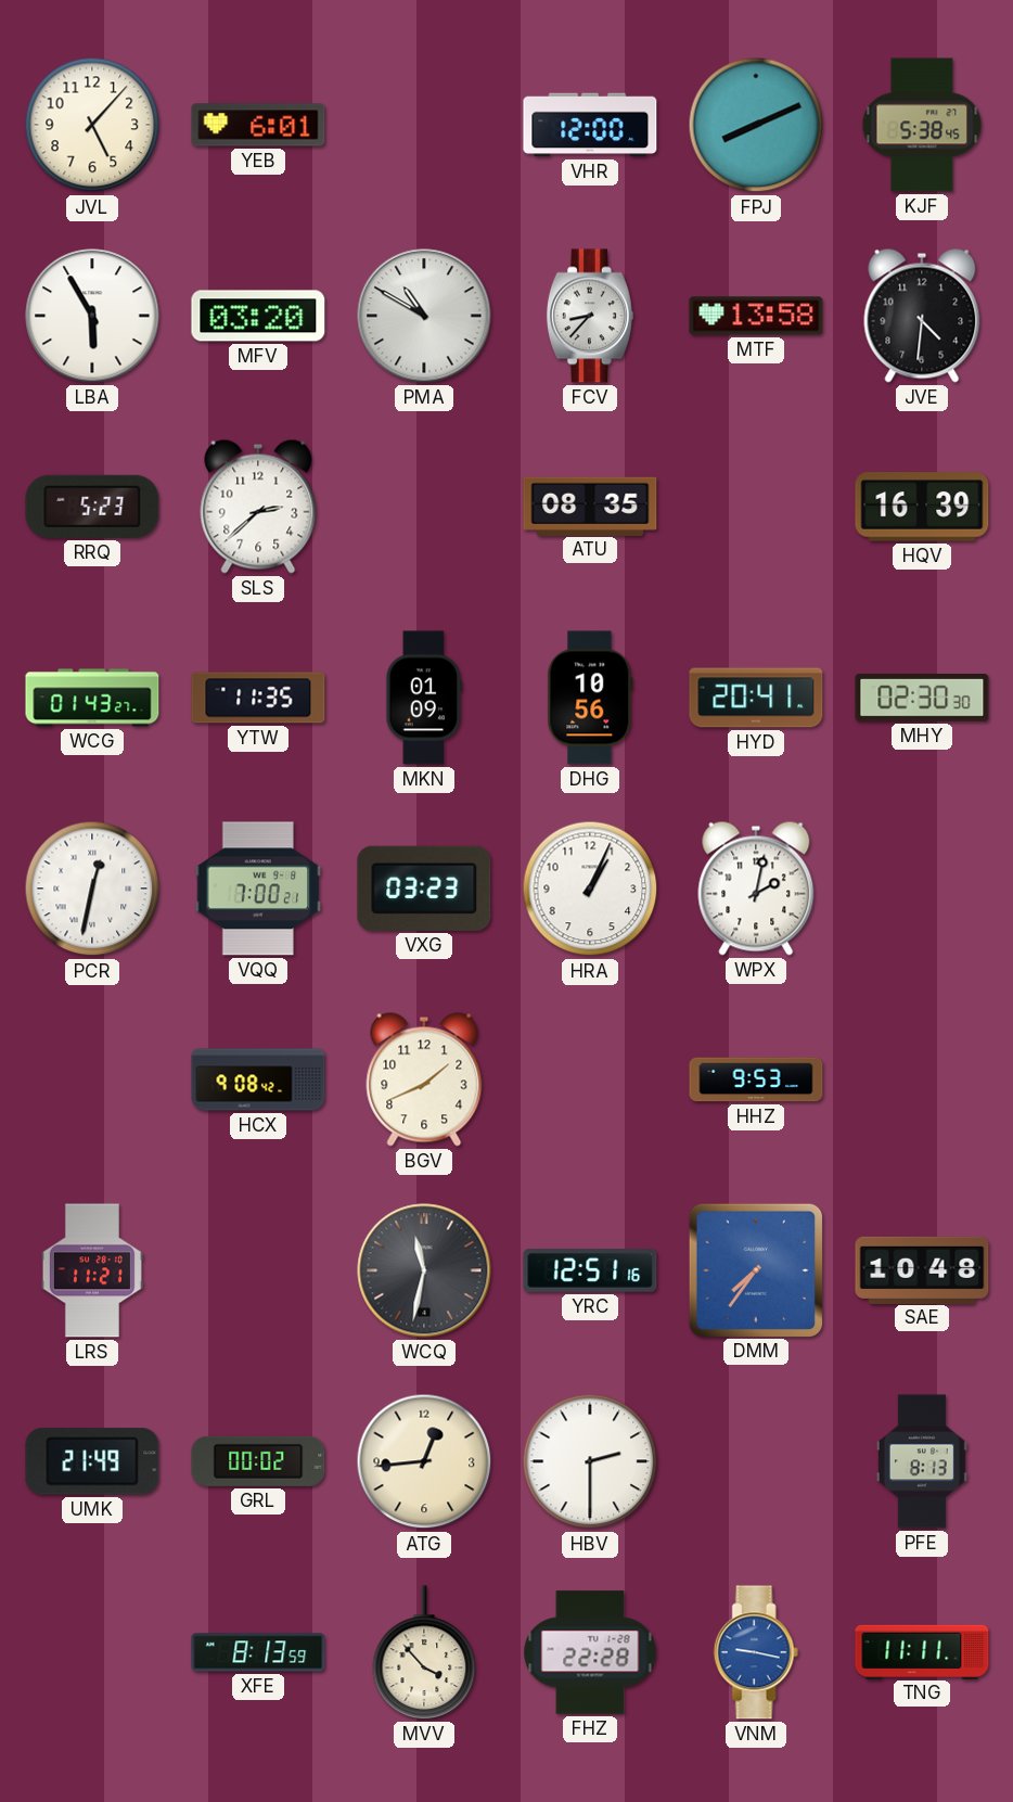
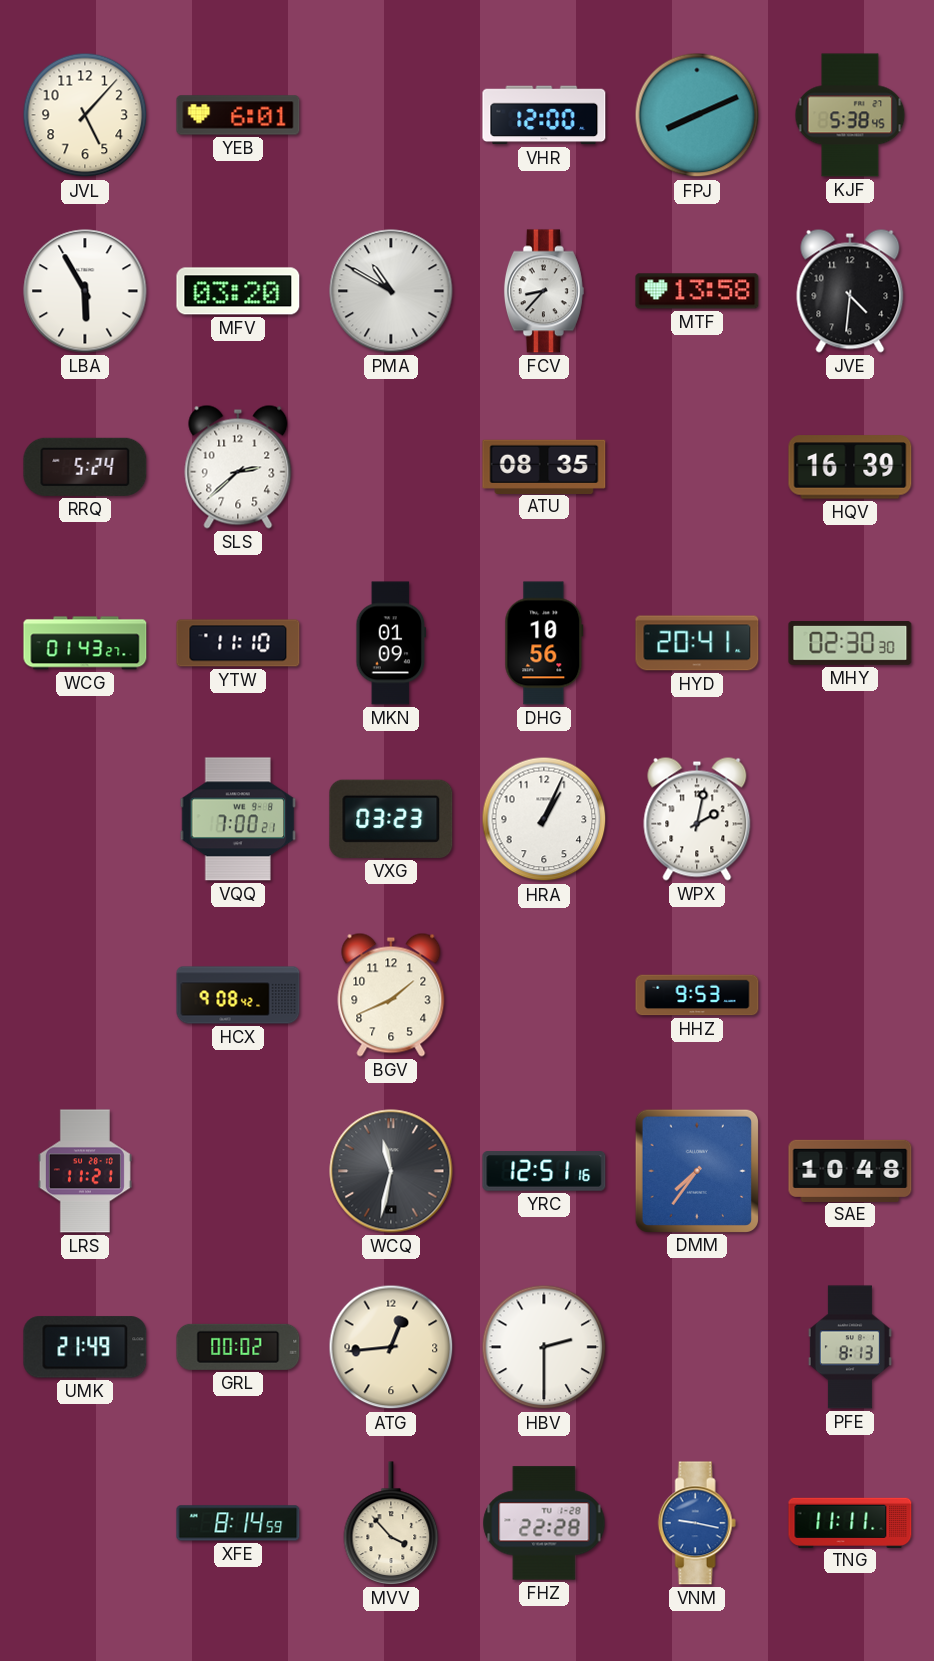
RRQ: 5:23 -> 5:24 (85, 467)
YTW: 11:35 -> 11:10 (238, 643)
PCR: 12:32 -> none (92, 889)
XFE: 8:13 -> 8:14 (238, 1523)
